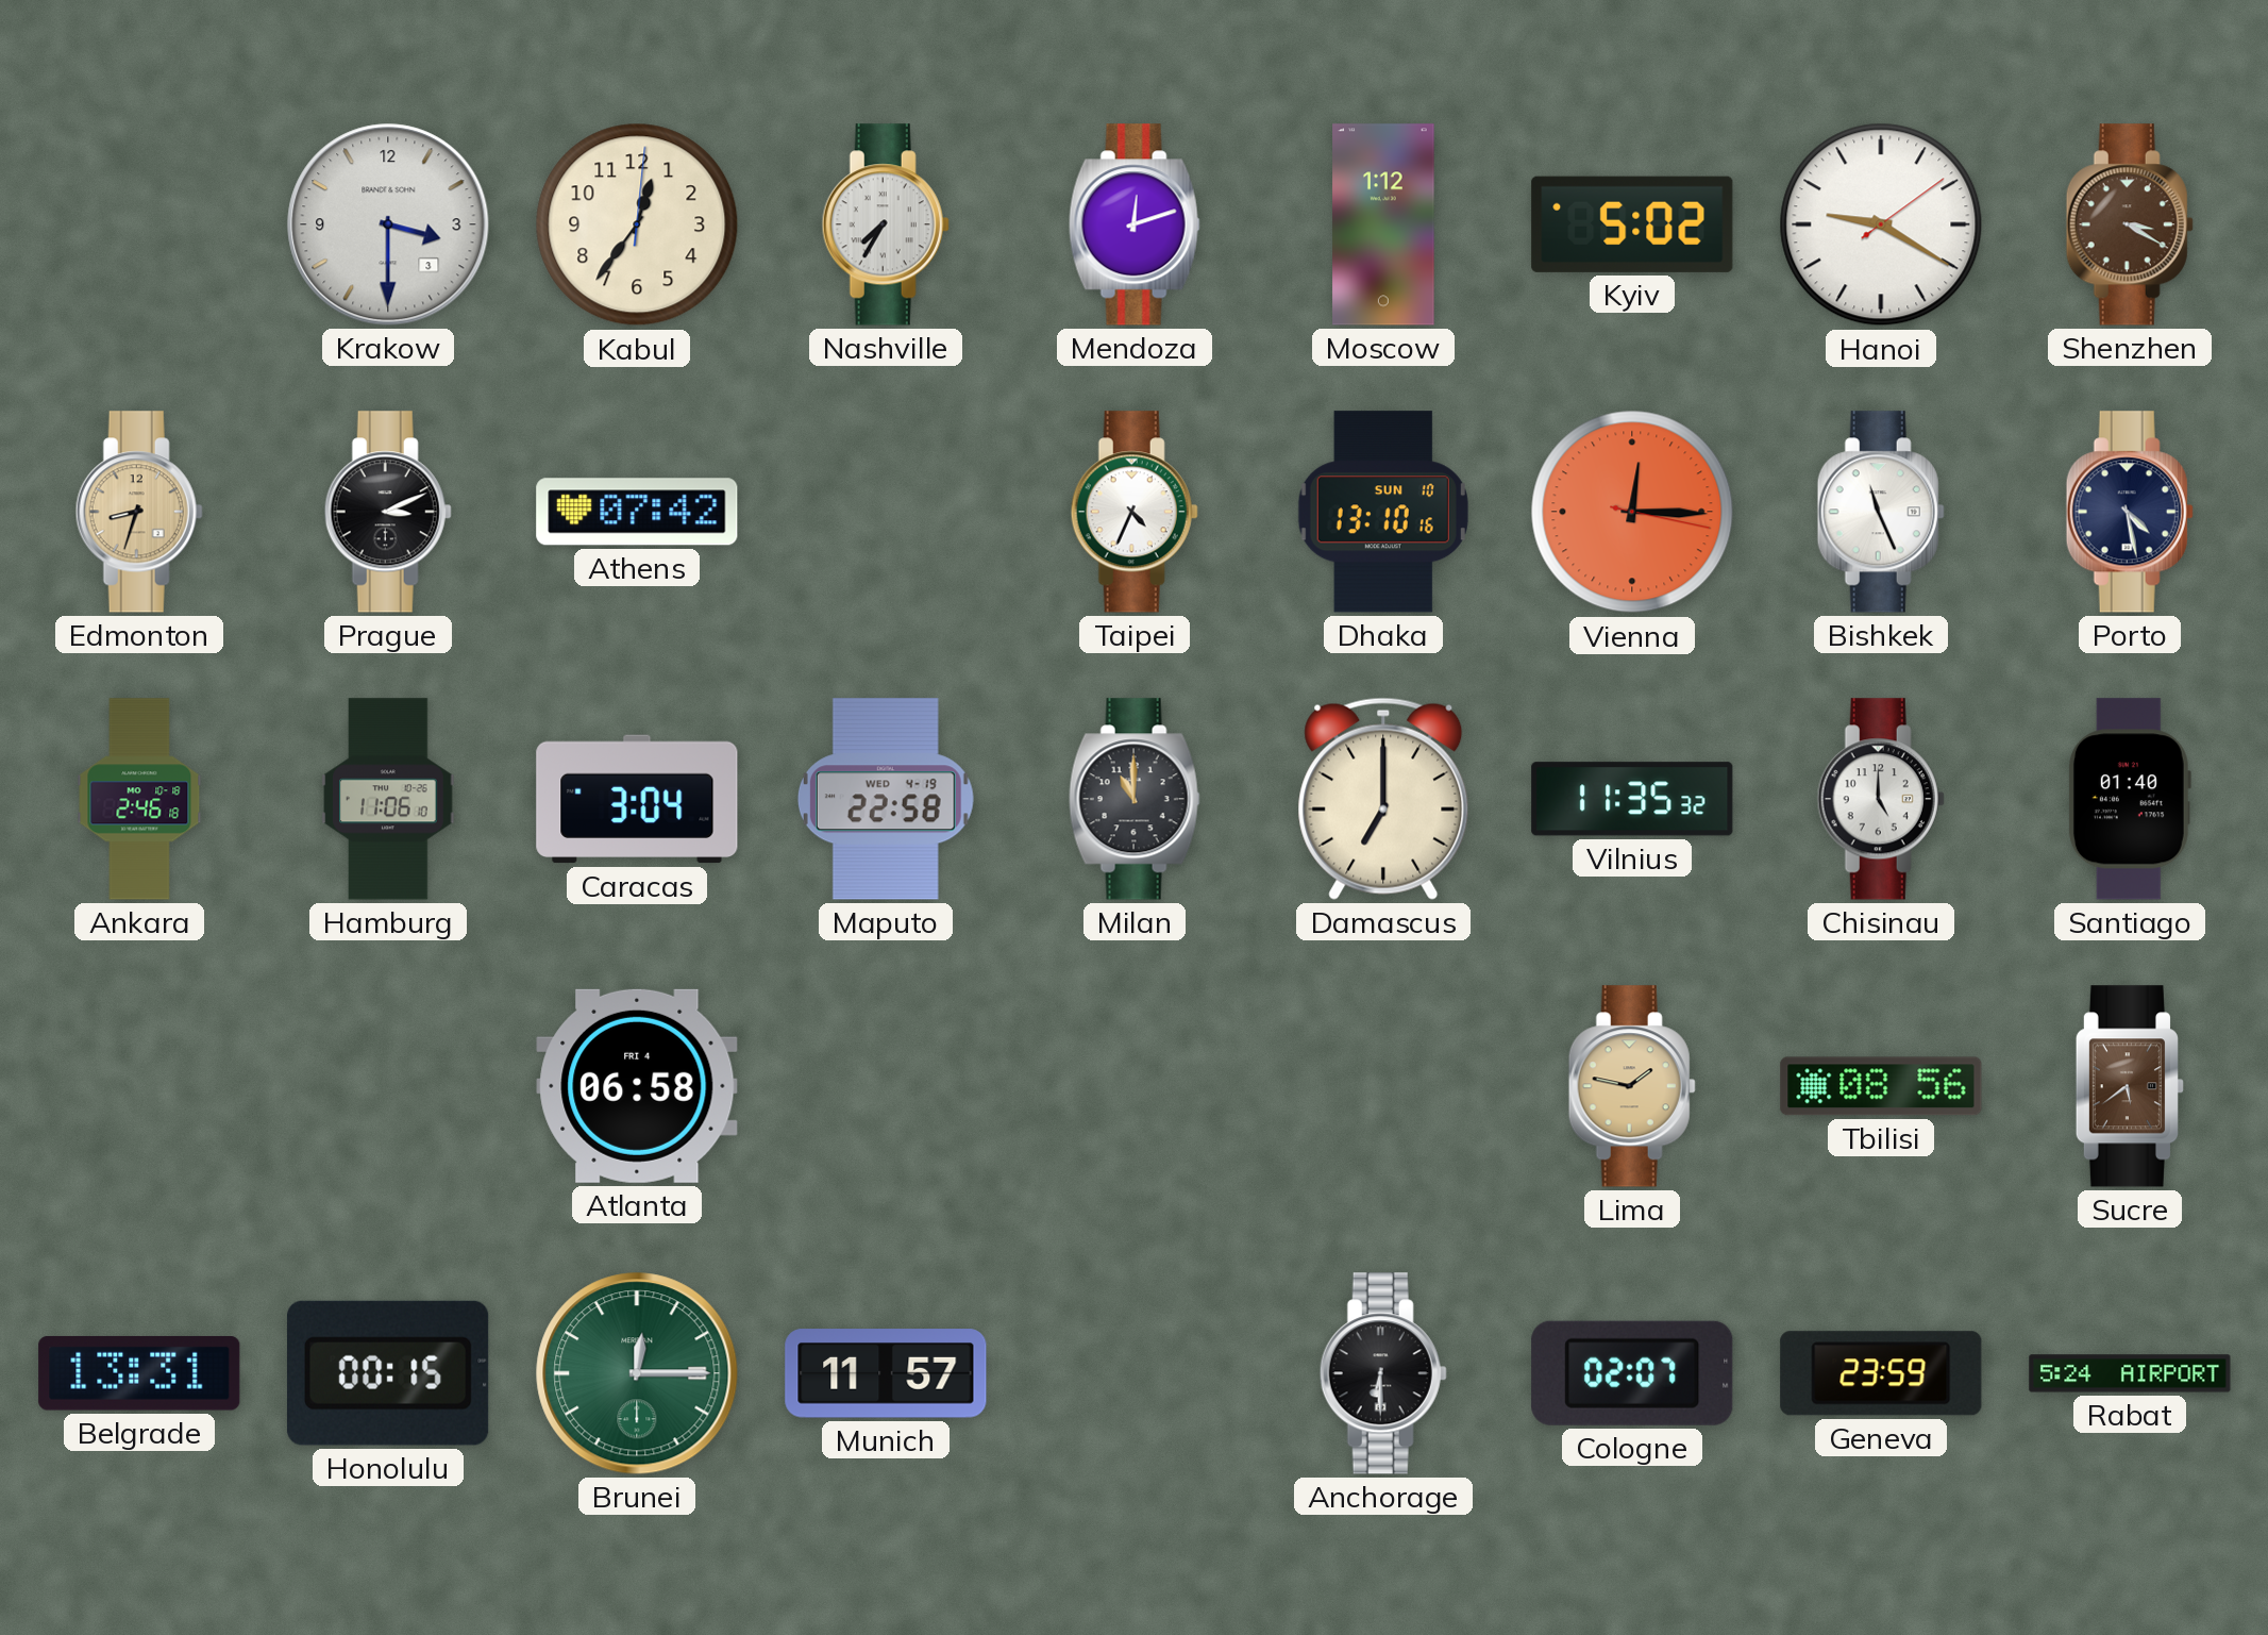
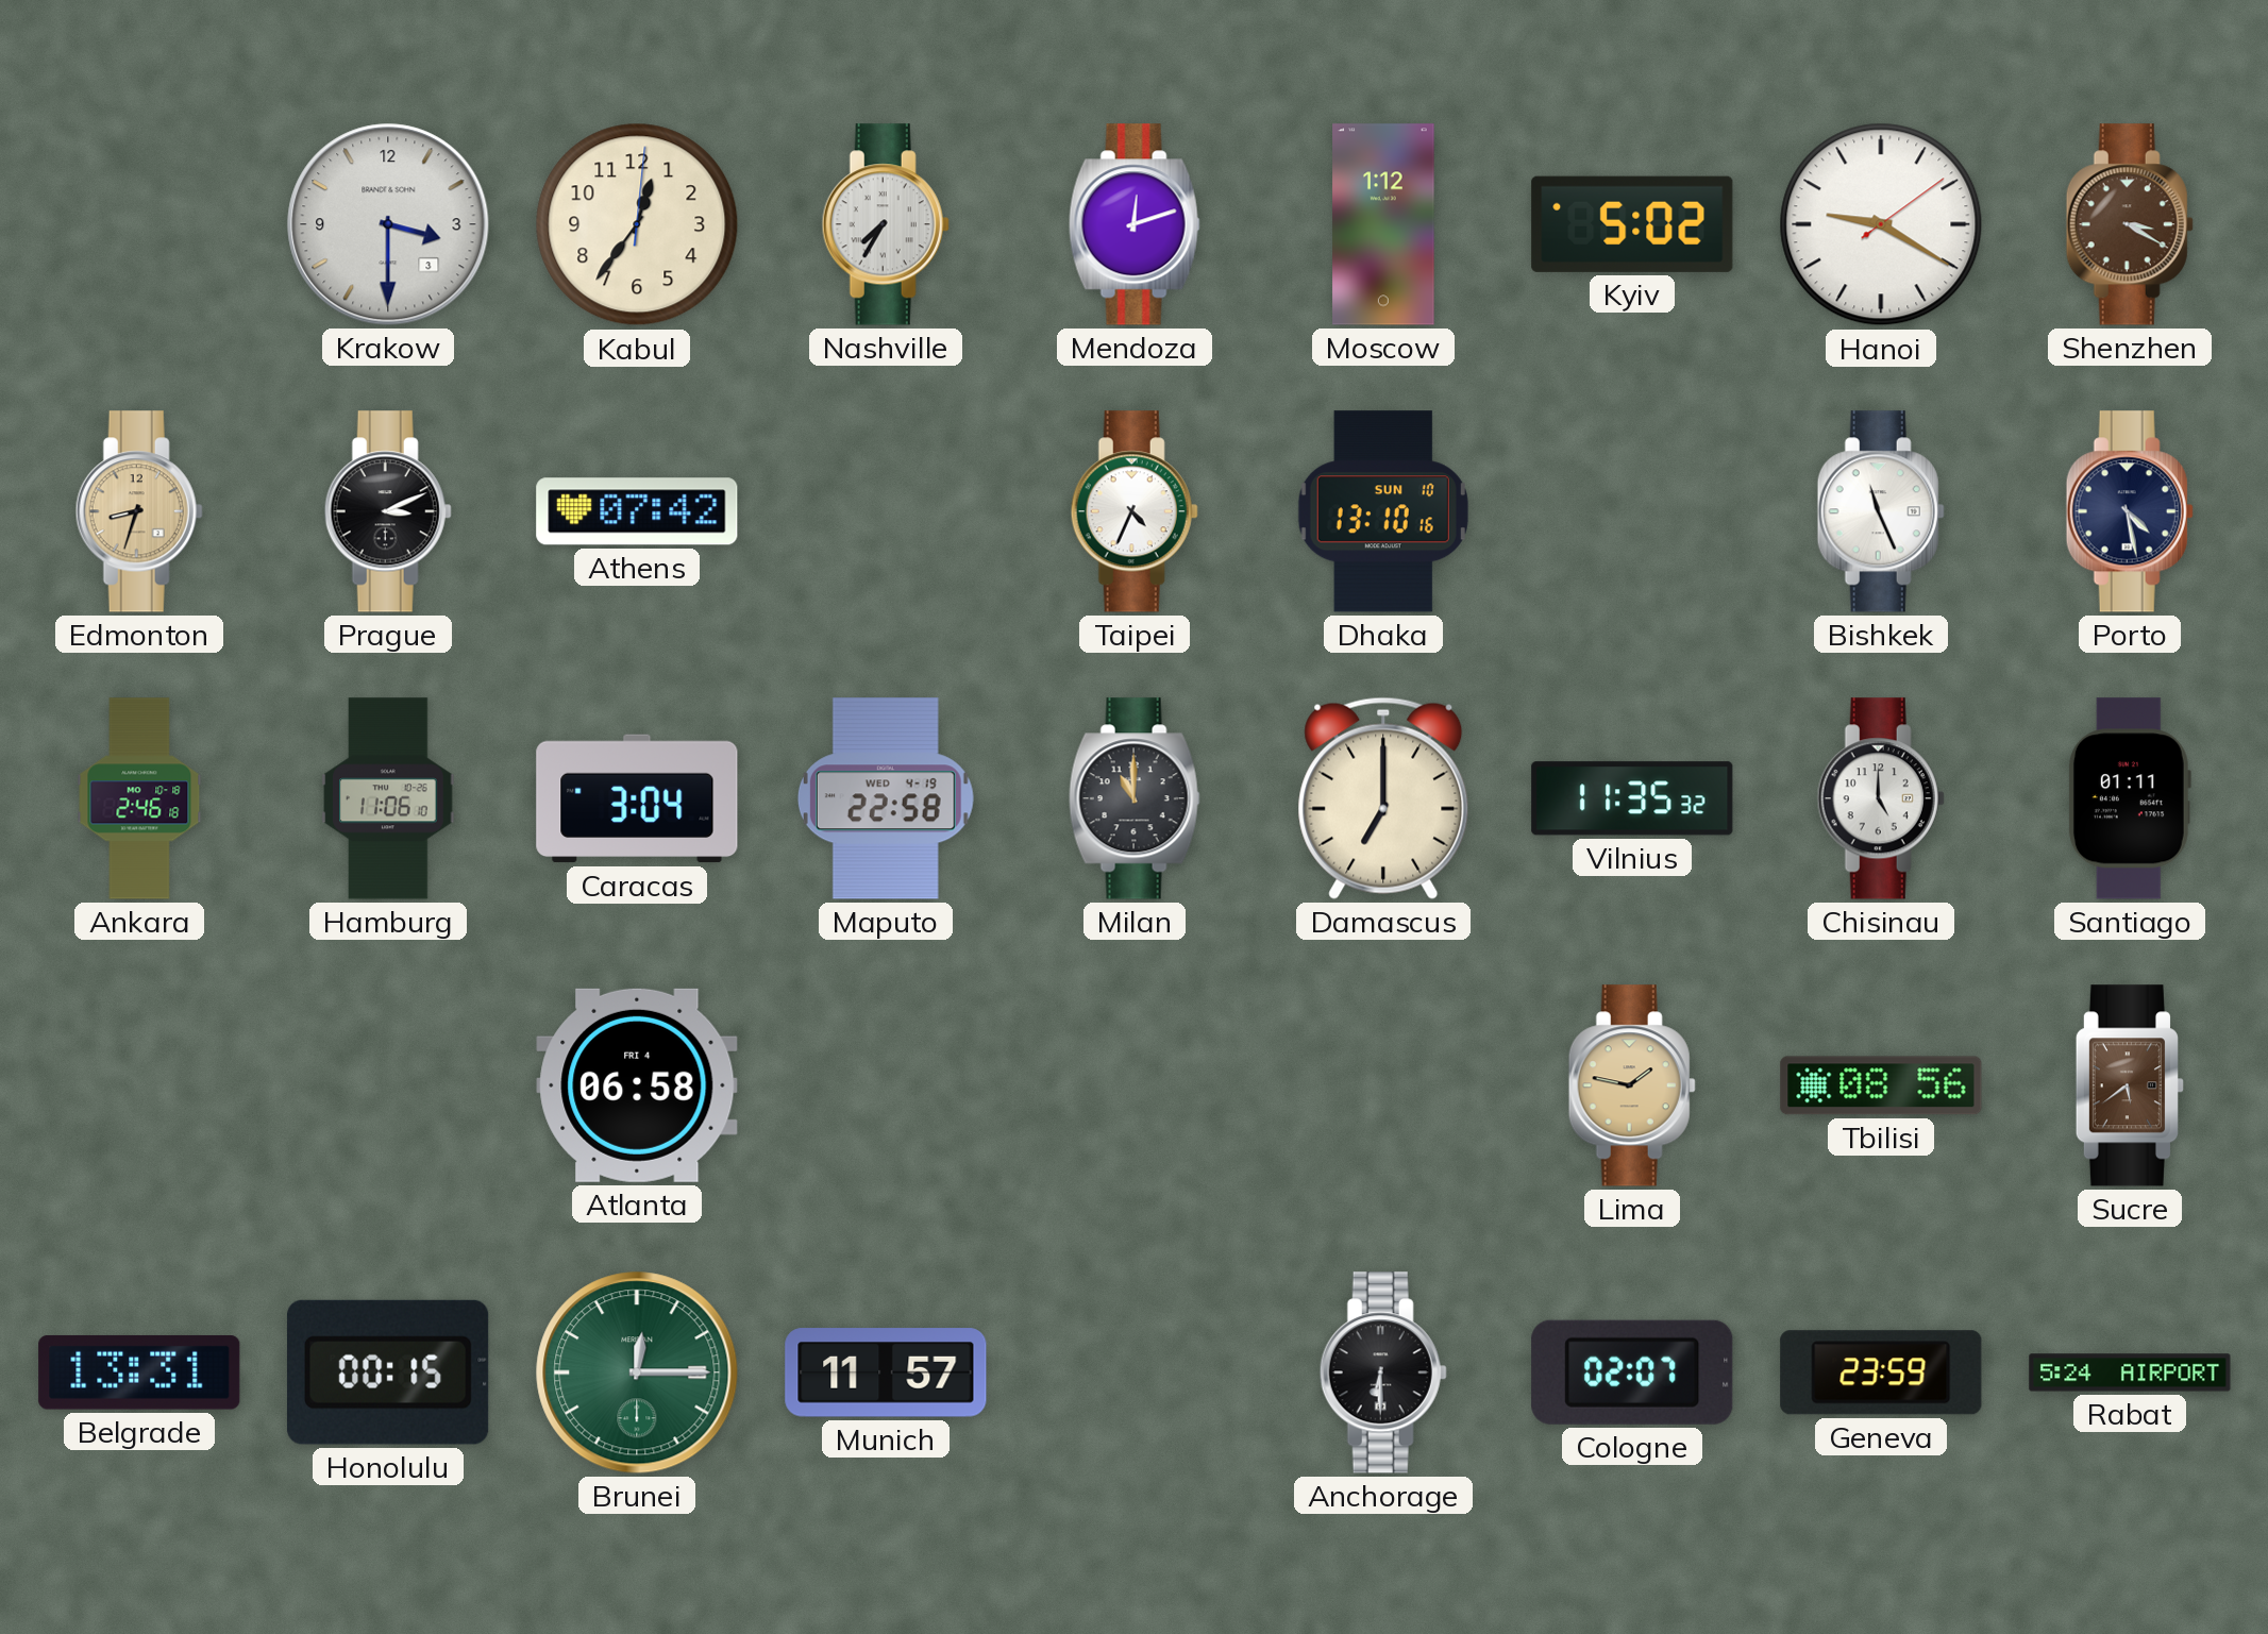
Vienna: 12:15 -> none (1632, 512)
Santiago: 01:40 -> 01:11 (2129, 798)
